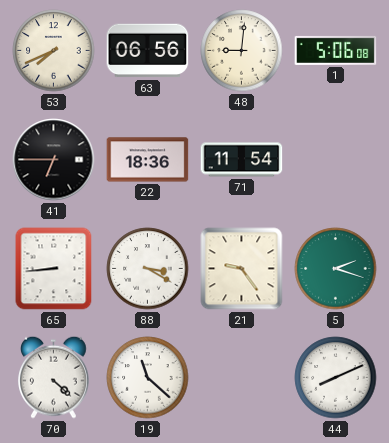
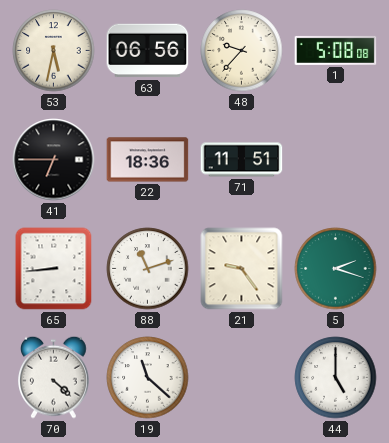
53: 7:41 -> 5:32 (54, 51)
48: 9:01 -> 9:37 (242, 51)
1: 5:06 -> 5:08 (336, 50)
71: 11:54 -> 11:51 (242, 160)
88: 3:20 -> 11:12 (148, 269)
44: 8:11 -> 5:00 (336, 378)
